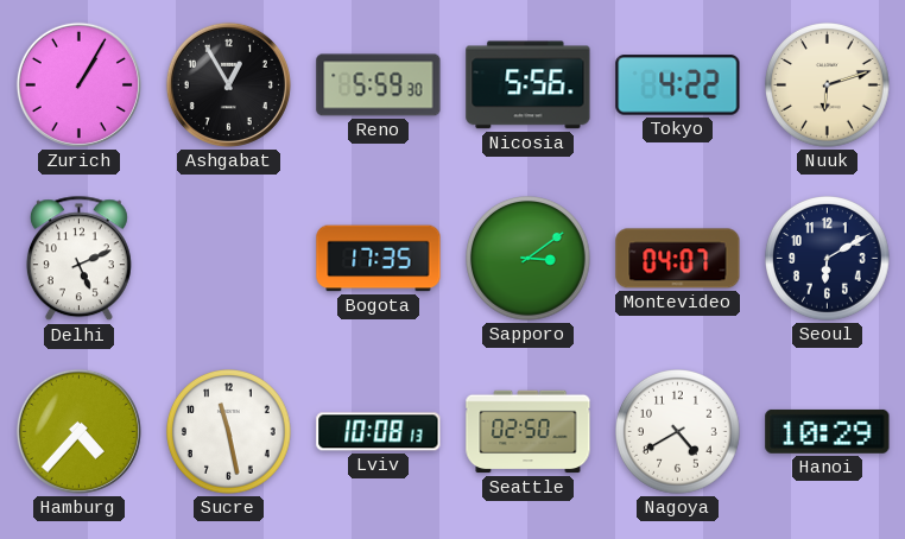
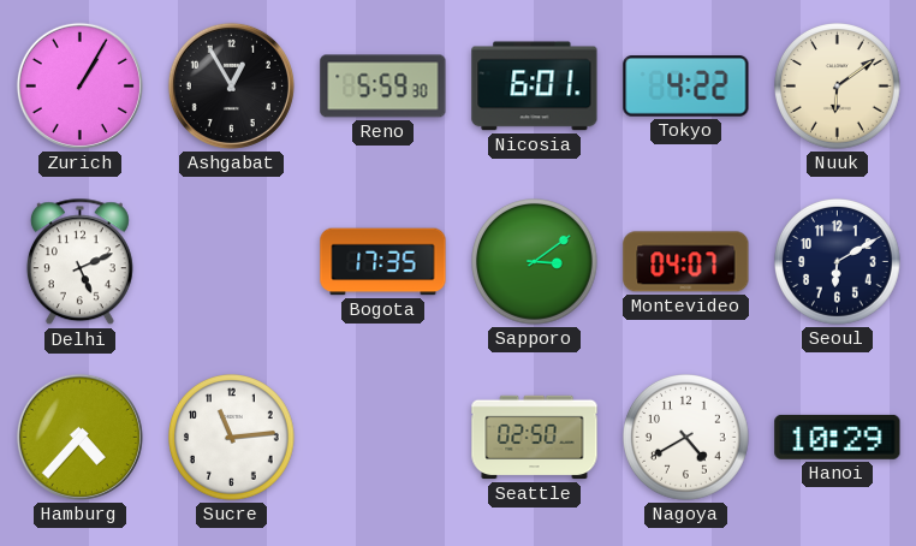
Nicosia: 5:56 -> 6:01 (535, 87)
Nuuk: 6:12 -> 6:09 (838, 87)
Sucre: 11:28 -> 11:14 (232, 438)
Lviv: 10:08 -> none (379, 432)
